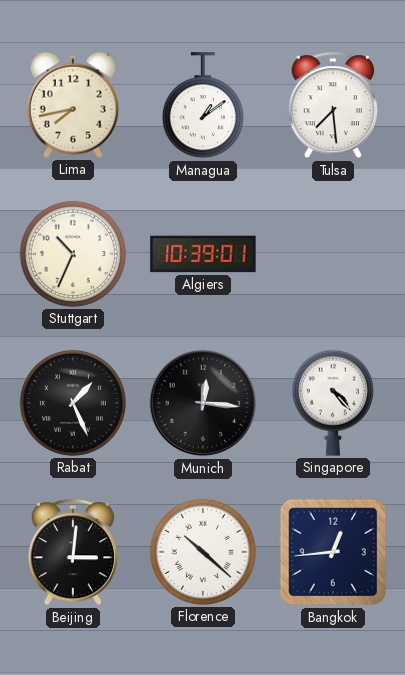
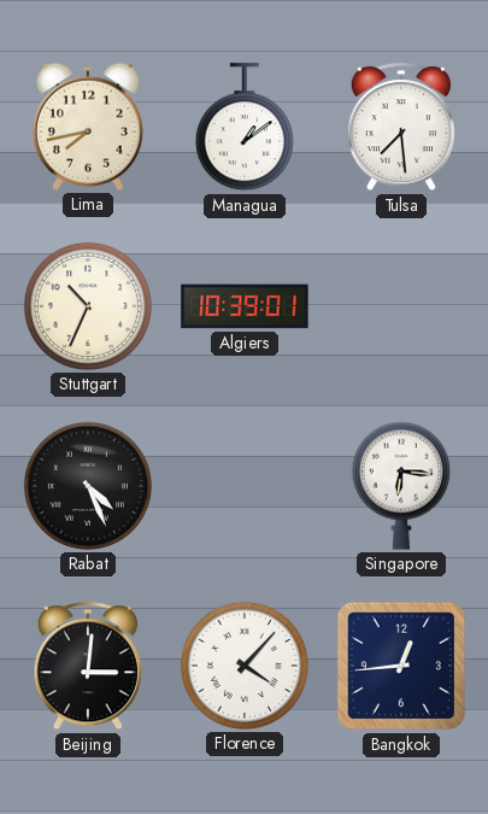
Rabat: 1:26 -> 4:26 (88, 486)
Munich: 12:16 -> none (203, 403)
Singapore: 4:23 -> 6:16 (401, 486)
Florence: 10:22 -> 4:07 (245, 666)
